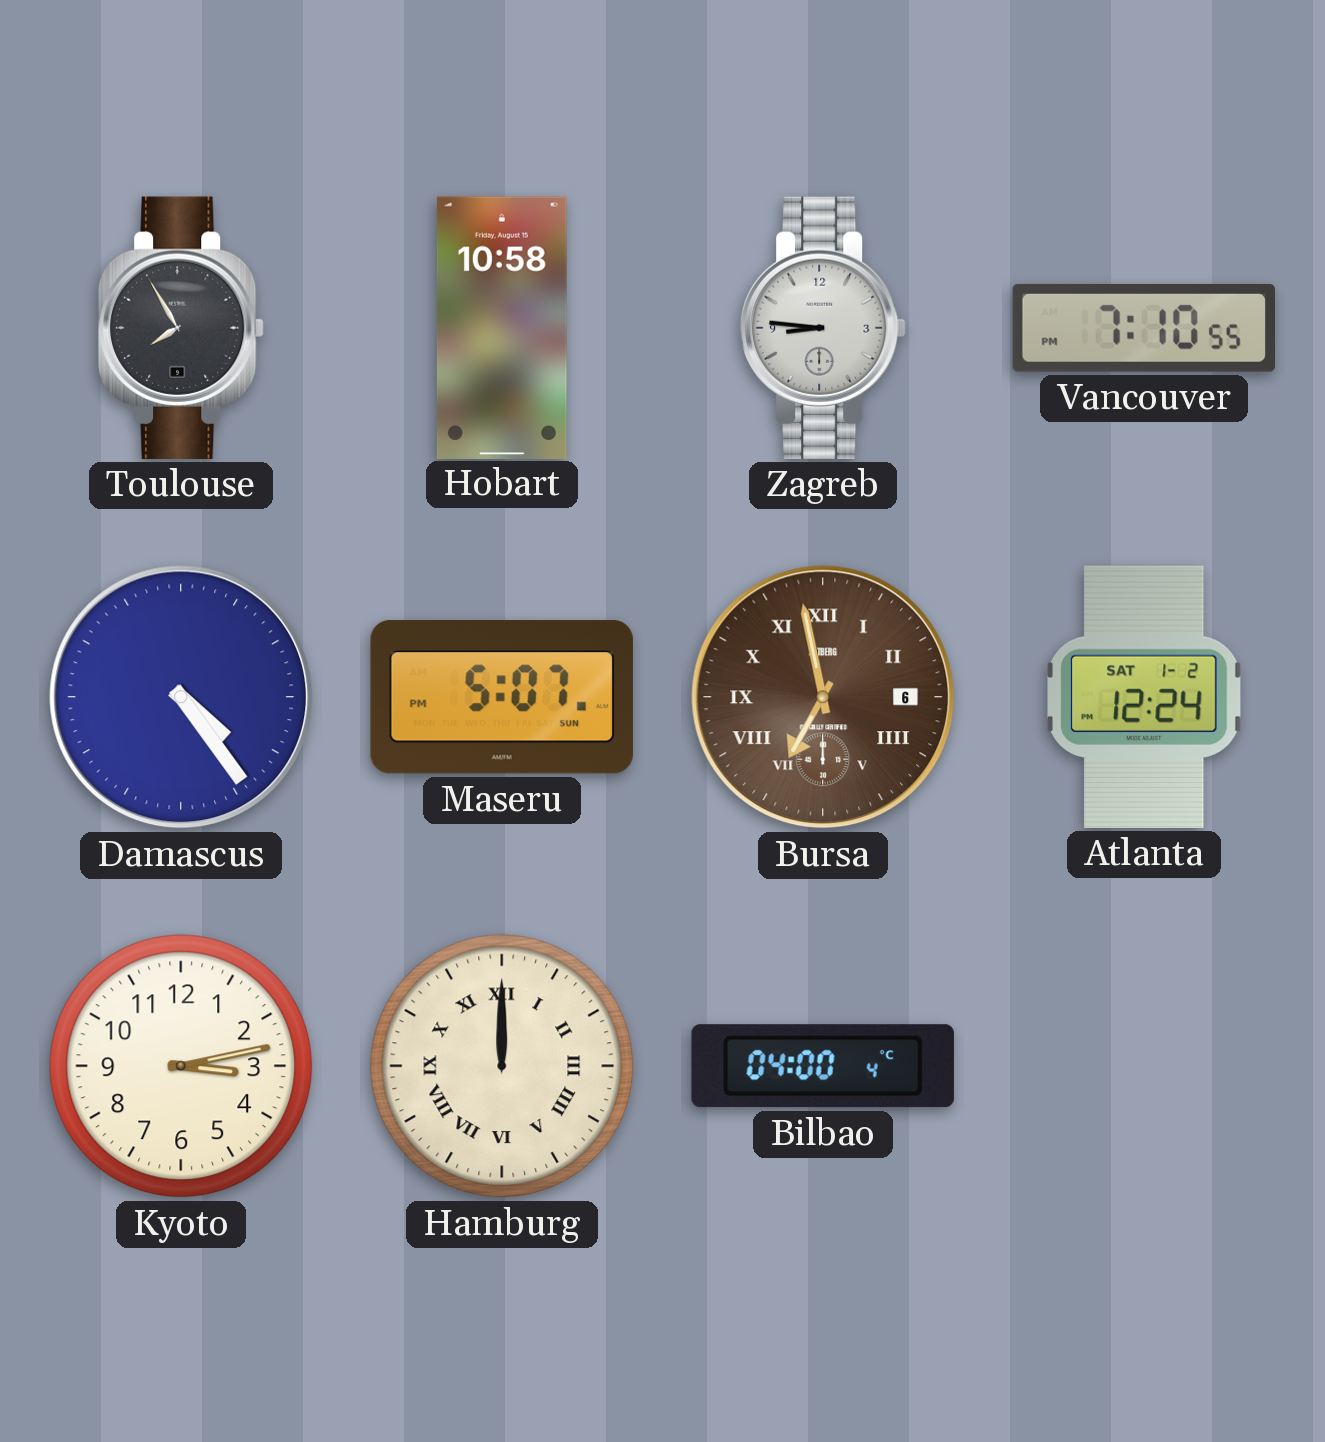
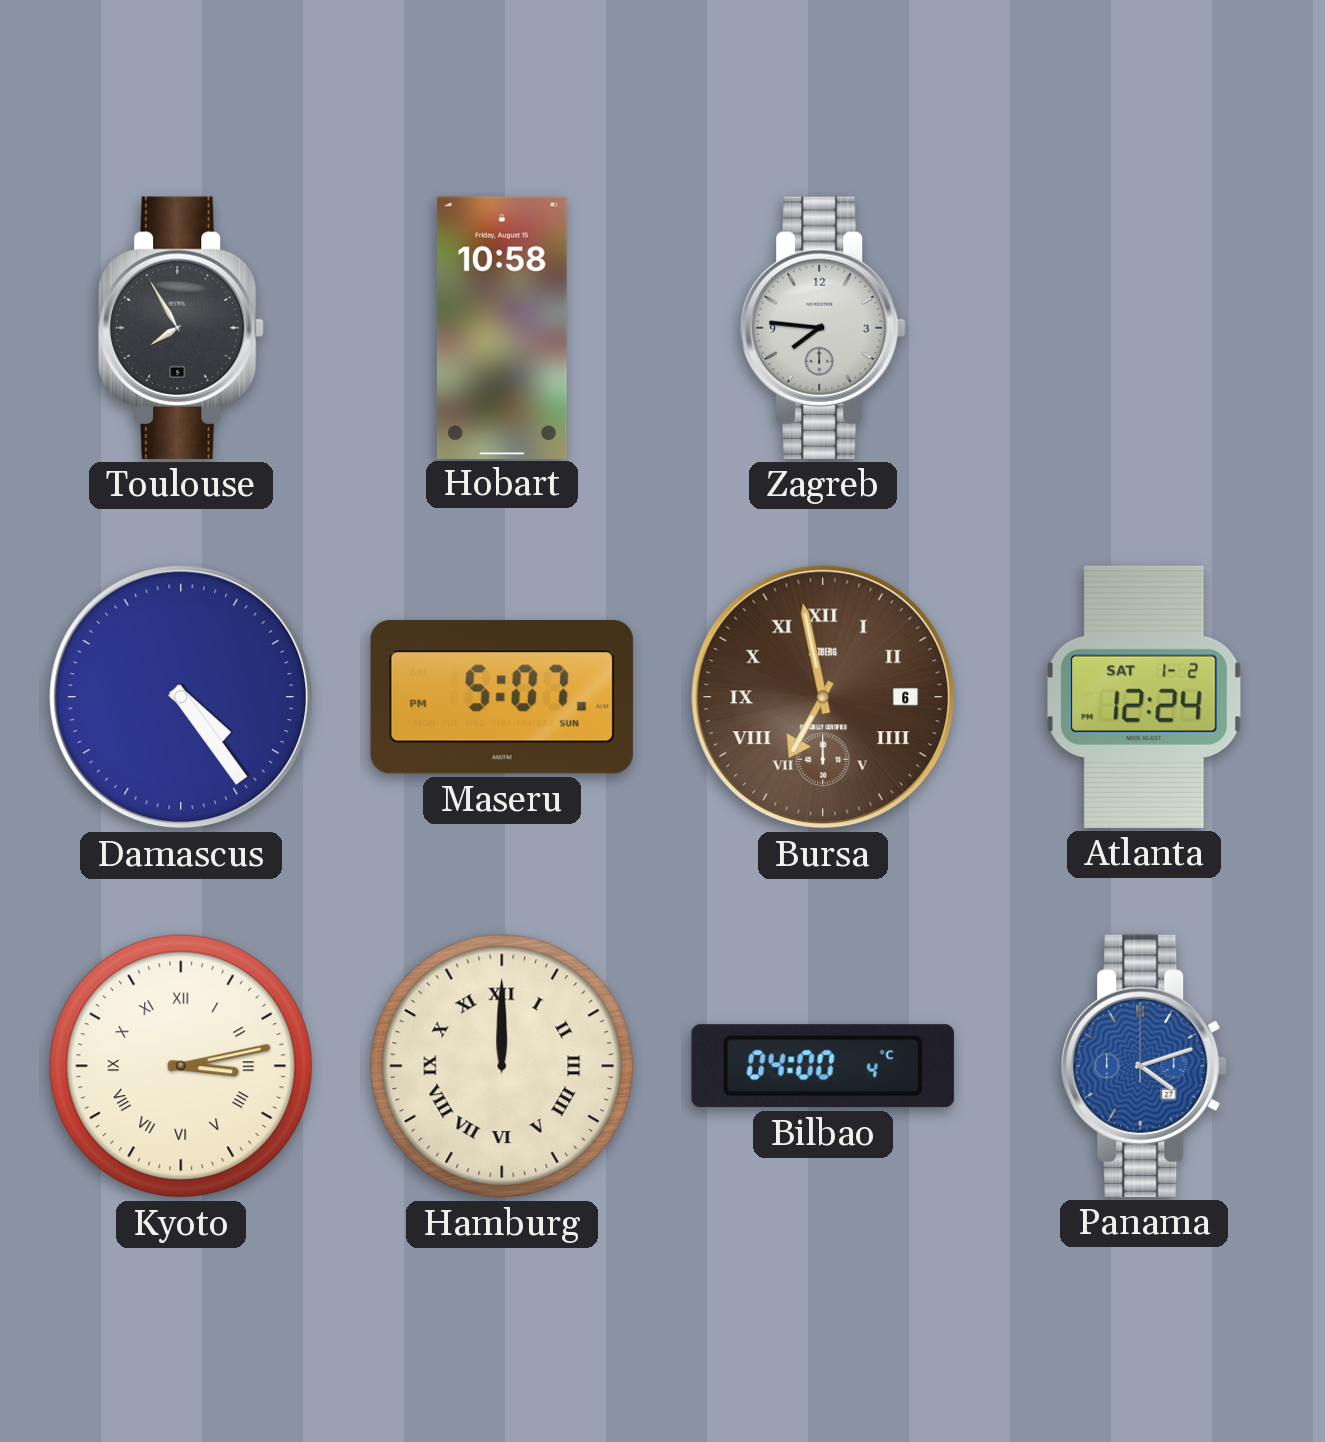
Zagreb: 8:46 -> 7:46 (823, 328)
Vancouver: 7:10 -> none (1143, 328)
Kyoto numerals: Arabic -> Roman (181, 1066)
Panama: none -> 4:12 (1144, 1066)
